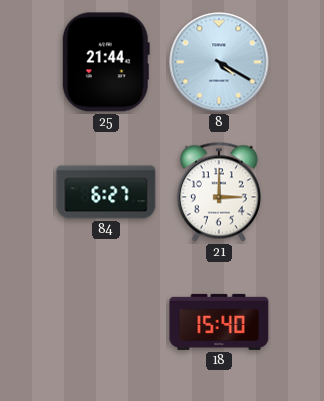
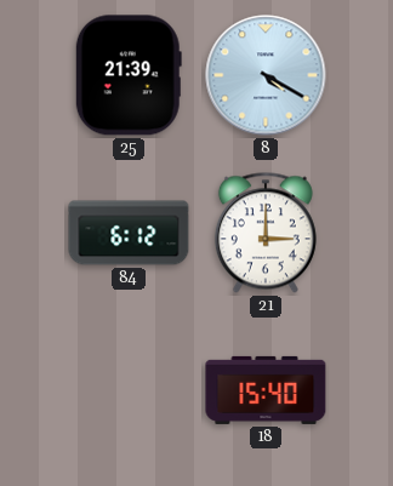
25: 21:44 -> 21:39 (129, 75)
84: 6:27 -> 6:12 (129, 233)
